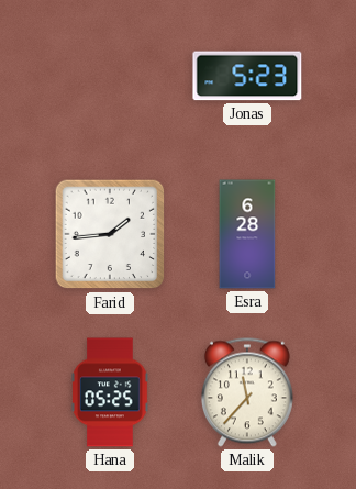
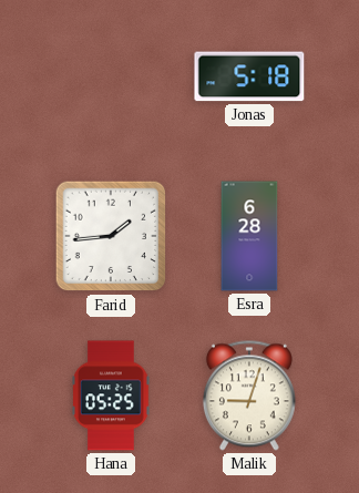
Jonas: 5:23 -> 5:18 (249, 76)
Malik: 11:37 -> 9:03 (249, 396)
